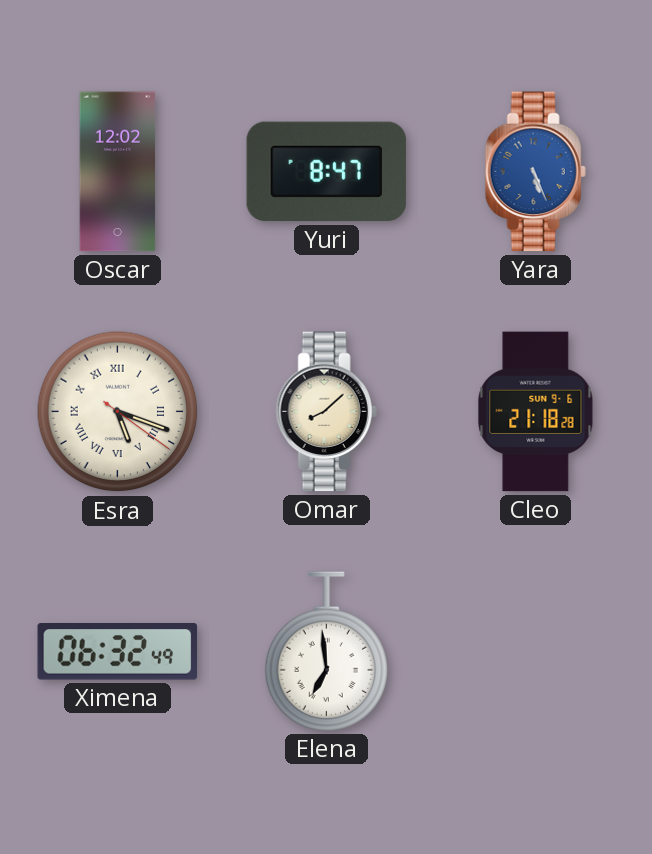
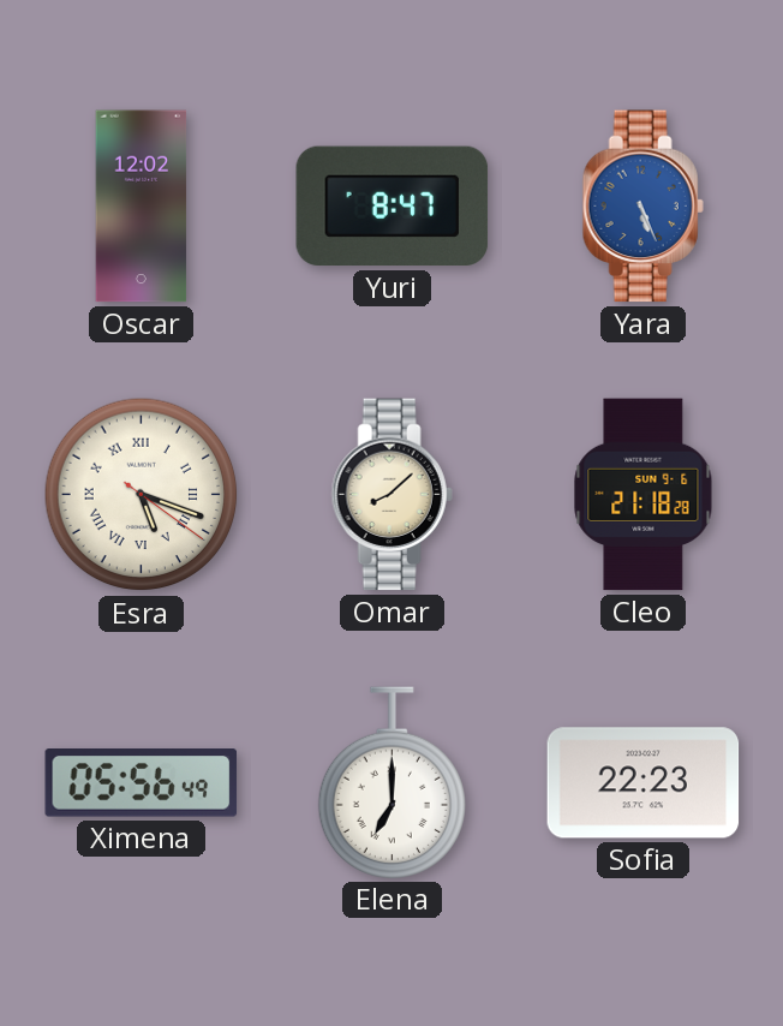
Ximena: 06:32 -> 05:56 (142, 783)
Elena: 6:59 -> 7:00 (391, 782)
Sofia: none -> 22:23 (644, 783)
